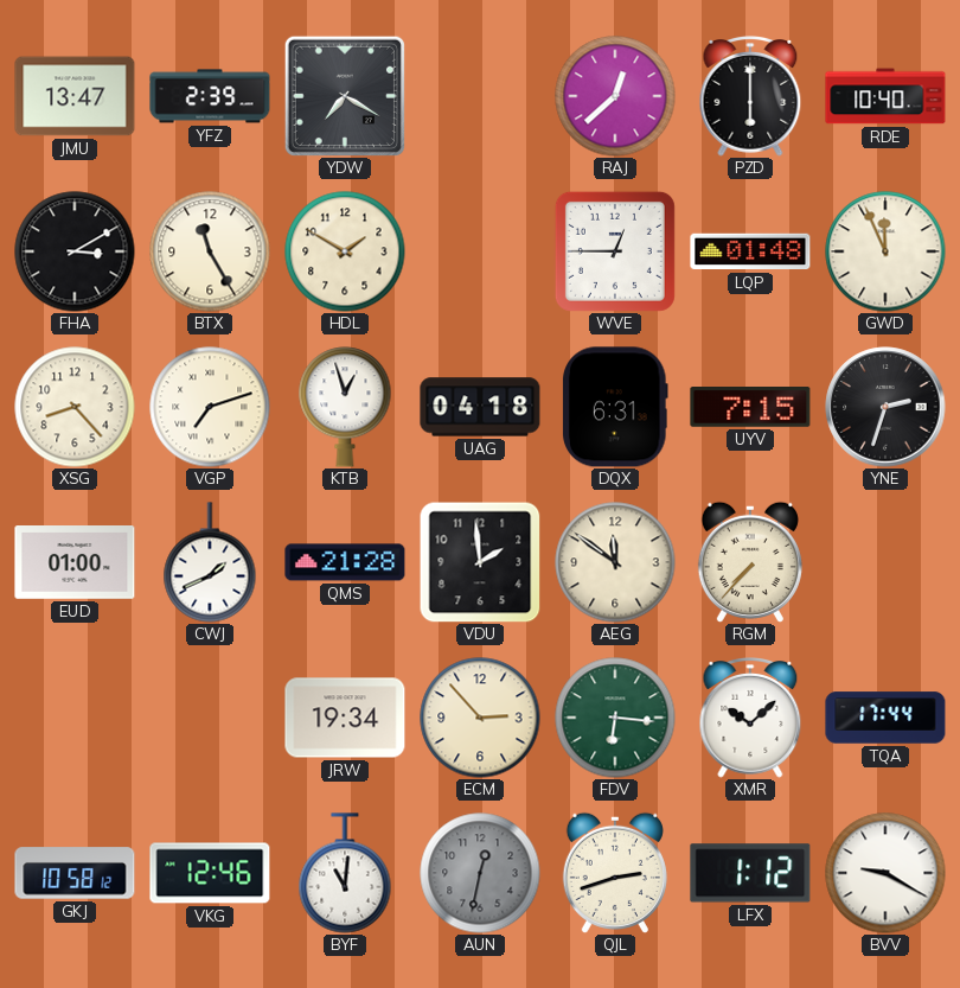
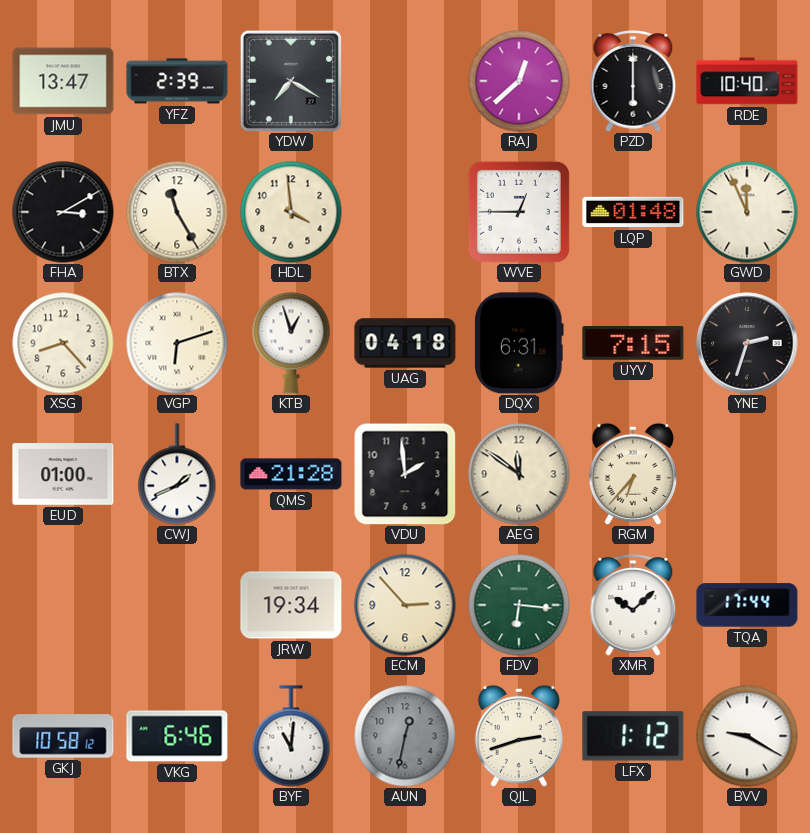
HDL: 1:50 -> 3:59 (291, 212)
VGP: 7:12 -> 6:12 (177, 343)
RGM: 7:37 -> 6:37 (633, 474)
VKG: 12:46 -> 6:46 (177, 736)
